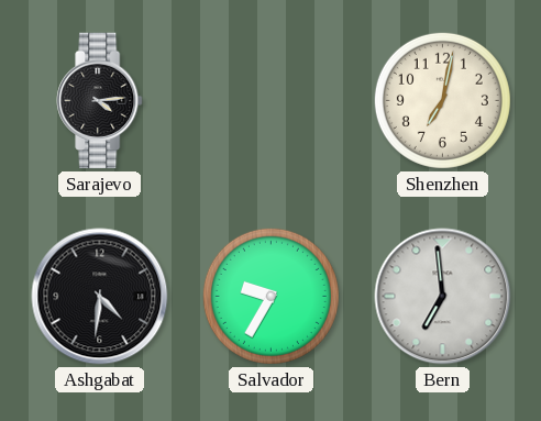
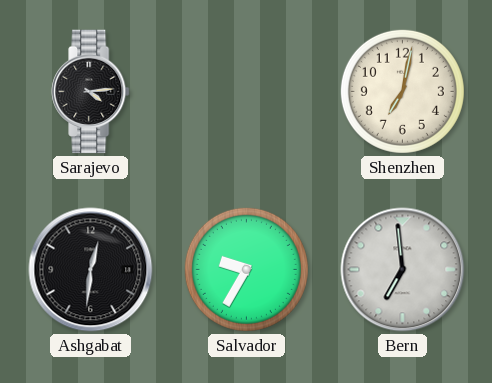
Ashgabat: 4:31 -> 12:31 (91, 270)
